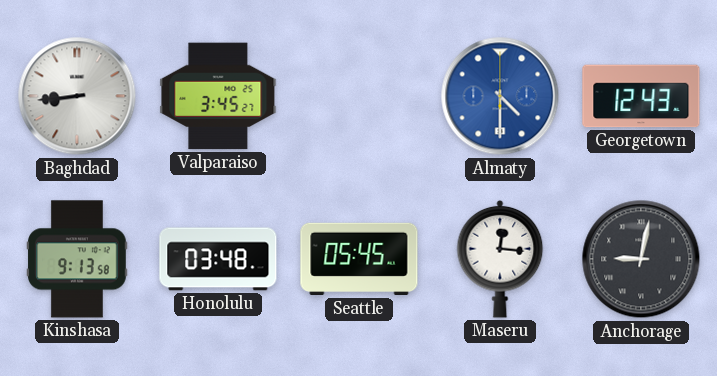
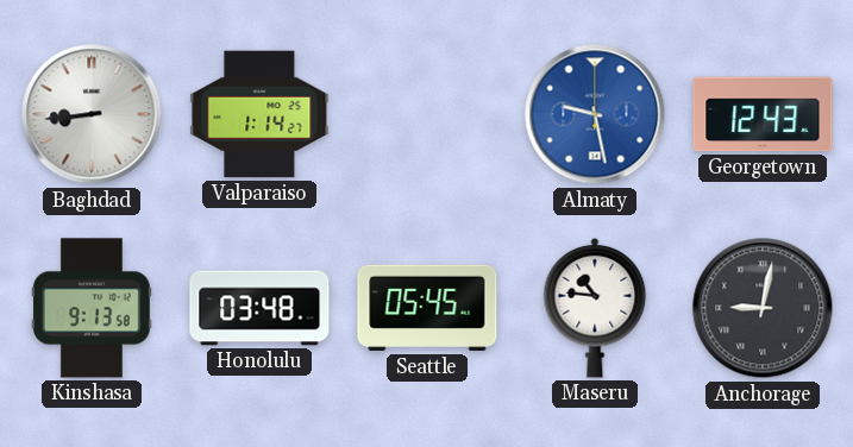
Valparaiso: 3:45 -> 1:14 (259, 114)
Almaty: 4:30 -> 9:28 (595, 114)
Maseru: 12:16 -> 10:46 (595, 308)
